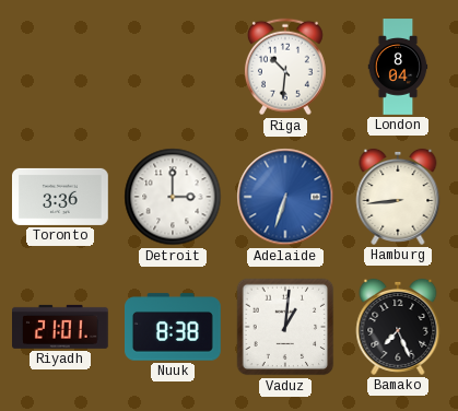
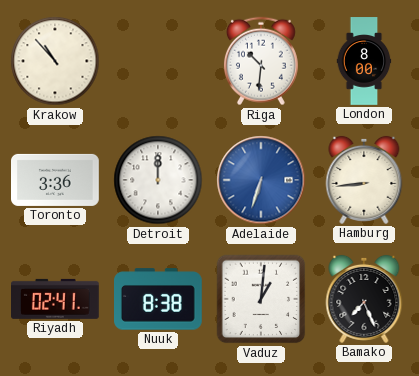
Krakow: none -> 10:53 (55, 61)
London: 8:04 -> 8:00 (364, 61)
Detroit: 3:00 -> 12:00 (158, 180)
Riyadh: 21:01 -> 02:41 (56, 299)
